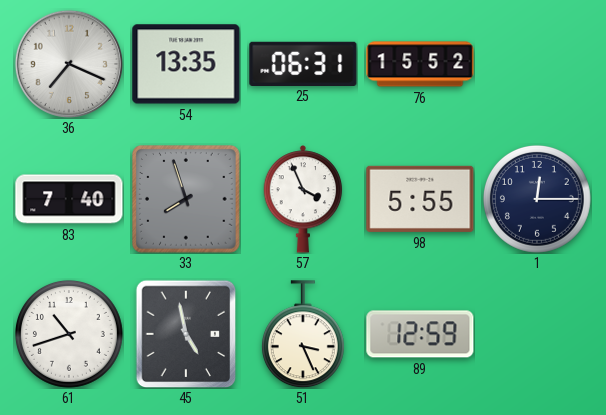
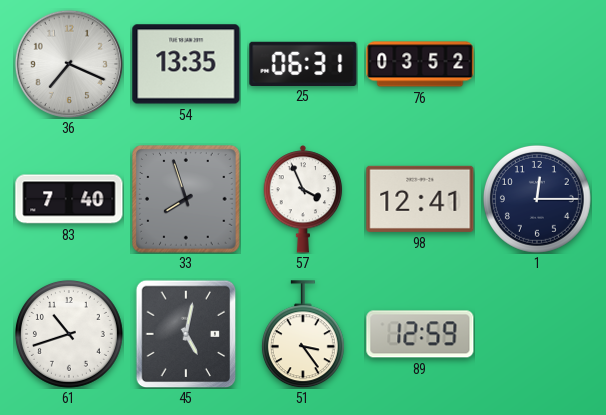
76: 15:52 -> 03:52 (420, 64)
98: 5:55 -> 12:41 (420, 199)
45: 4:58 -> 5:02 (186, 334)
51: 3:26 -> 3:24 (303, 334)
